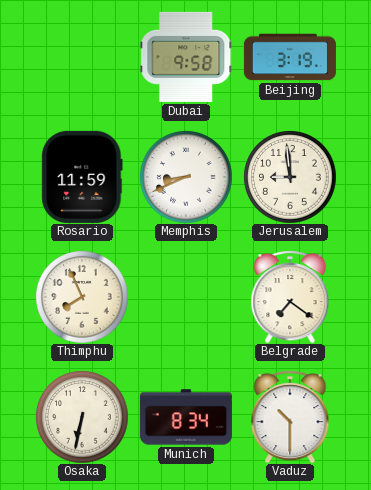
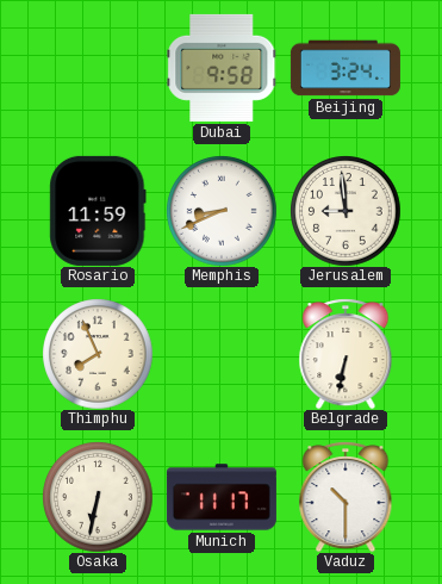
Beijing: 3:19 -> 3:24 (345, 68)
Belgrade: 7:21 -> 6:32 (345, 354)
Munich: 8:34 -> 11:17 (222, 497)
